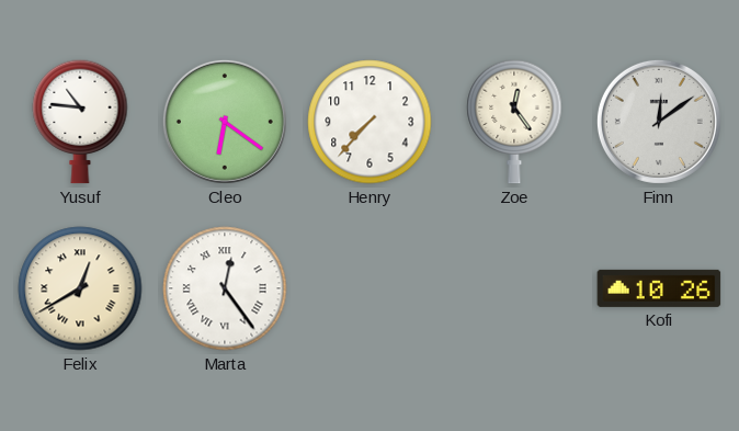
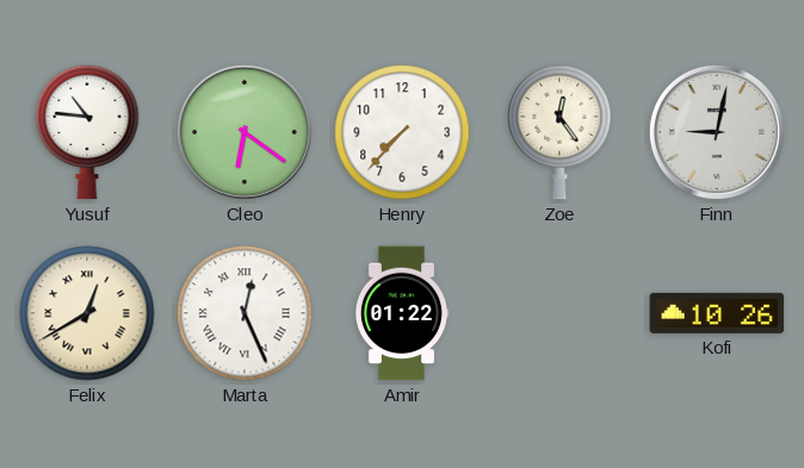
Finn: 12:09 -> 9:02 (717, 132)
Marta: 12:24 -> 12:26 (245, 313)
Amir: none -> 01:22 (402, 313)
